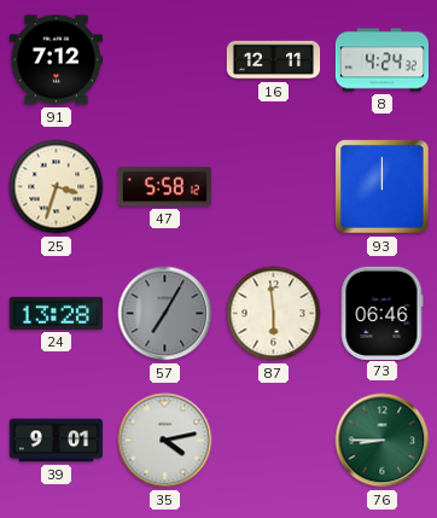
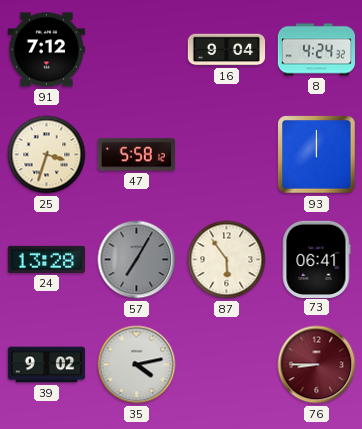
16: 12:11 -> 9:04 (227, 50)
87: 5:59 -> 5:54 (227, 260)
73: 06:46 -> 06:41 (317, 259)
39: 9:01 -> 9:02 (47, 365)
76 dial: green -> burgundy (317, 365)
